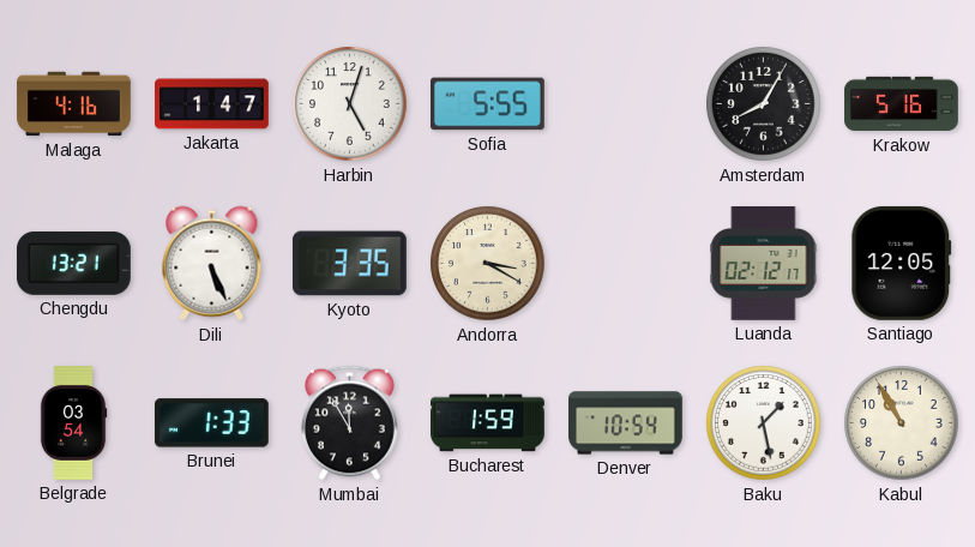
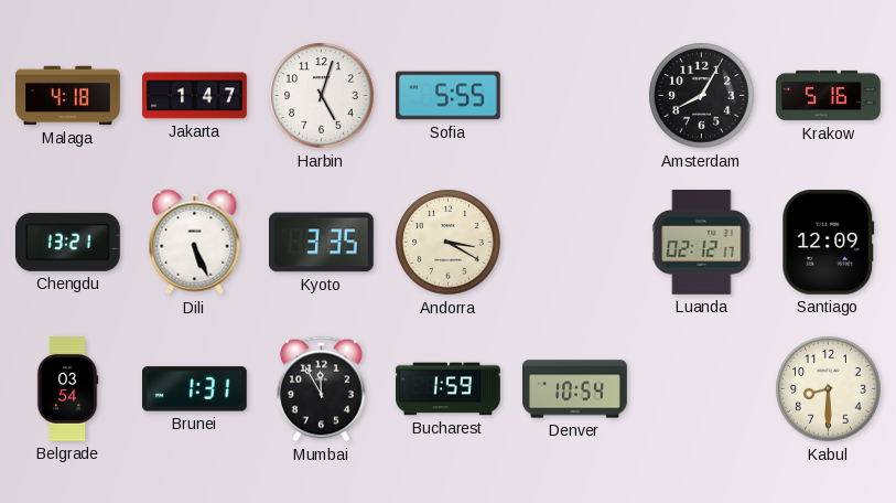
Malaga: 4:16 -> 4:18 (68, 96)
Santiago: 12:05 -> 12:09 (829, 242)
Brunei: 1:33 -> 1:31 (194, 389)
Baku: 1:28 -> none (764, 423)
Kabul: 10:55 -> 8:30 (829, 389)
